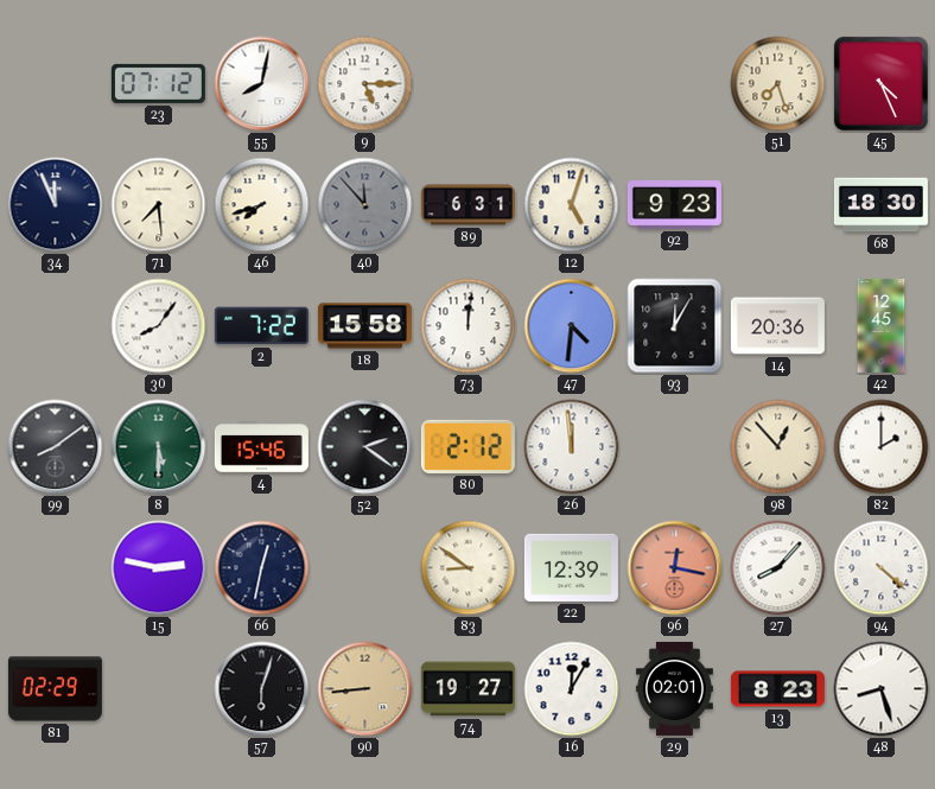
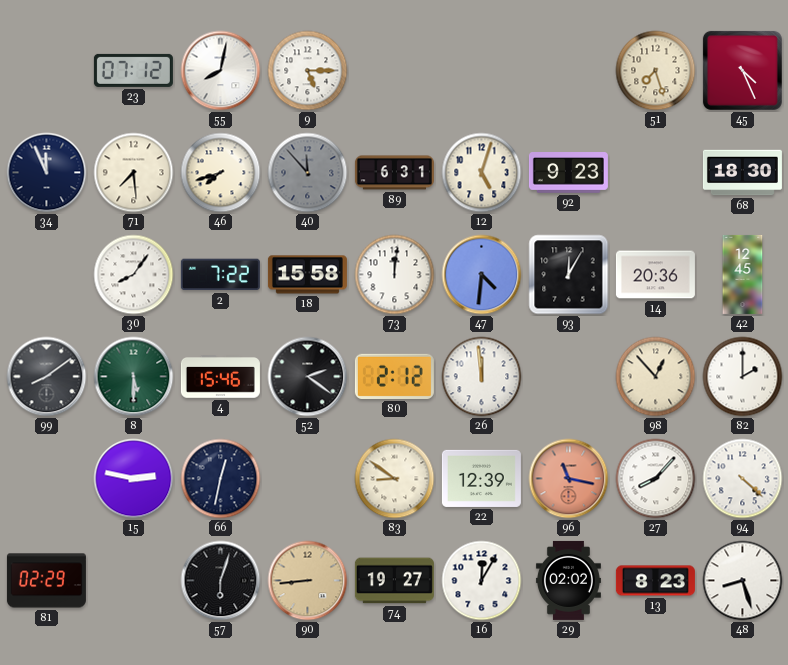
96: 12:17 -> 11:17 (569, 479)
29: 02:01 -> 02:02 (568, 580)
